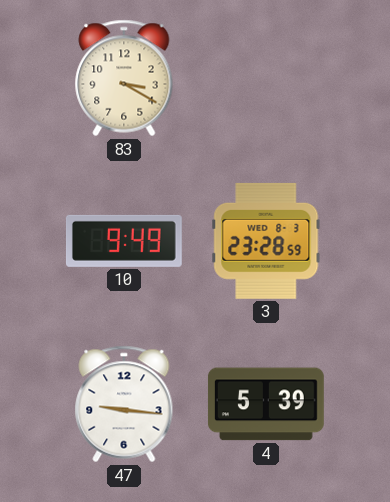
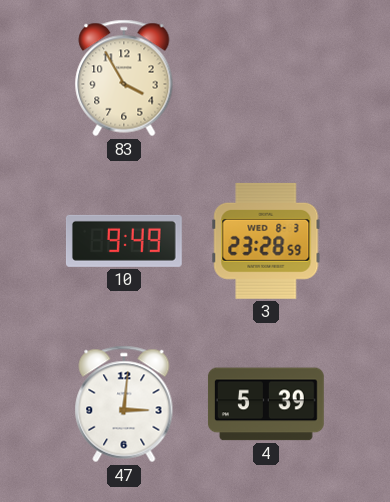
83: 3:20 -> 3:55 (124, 78)
47: 9:16 -> 3:01 (124, 404)
